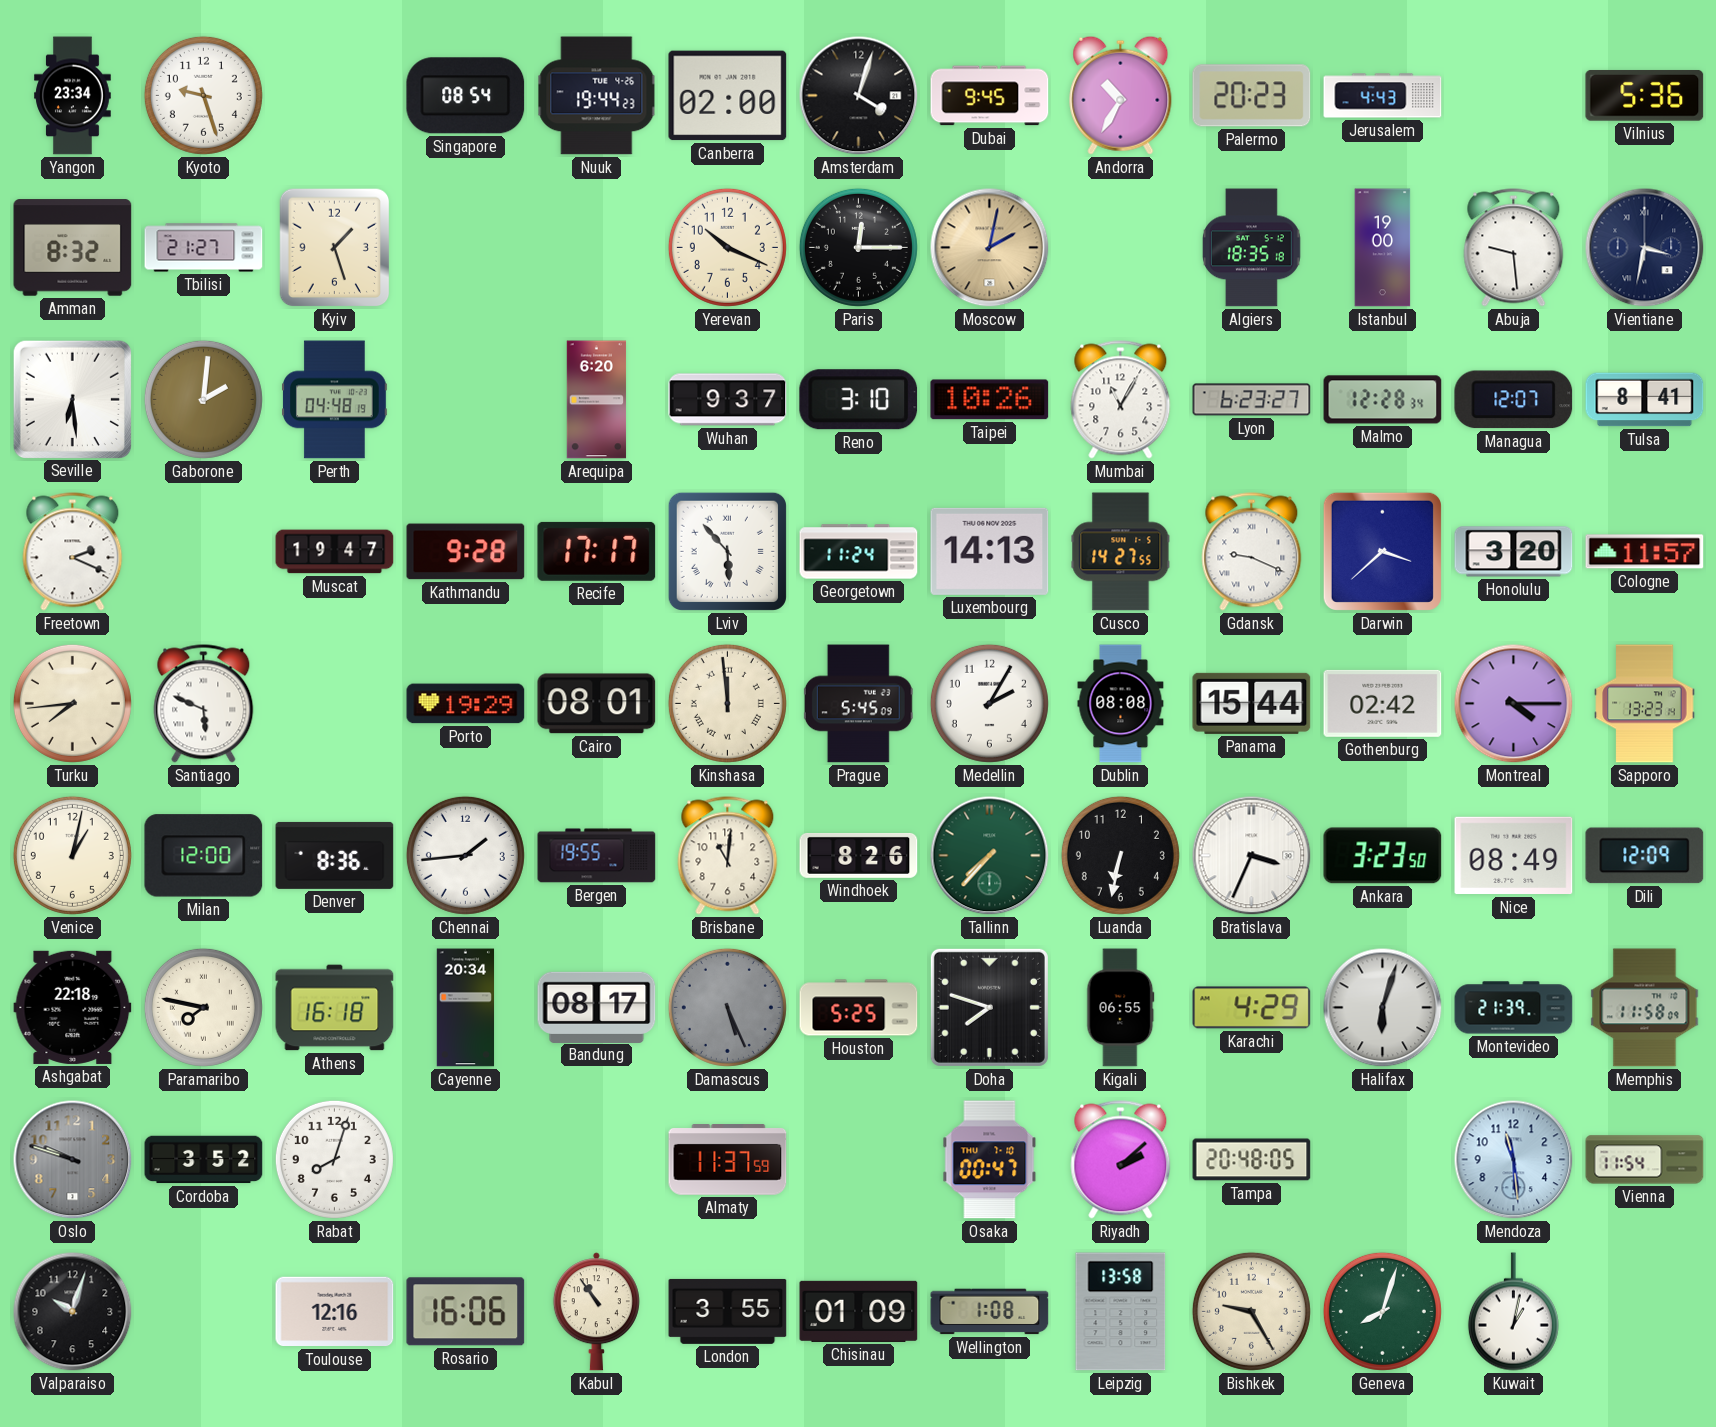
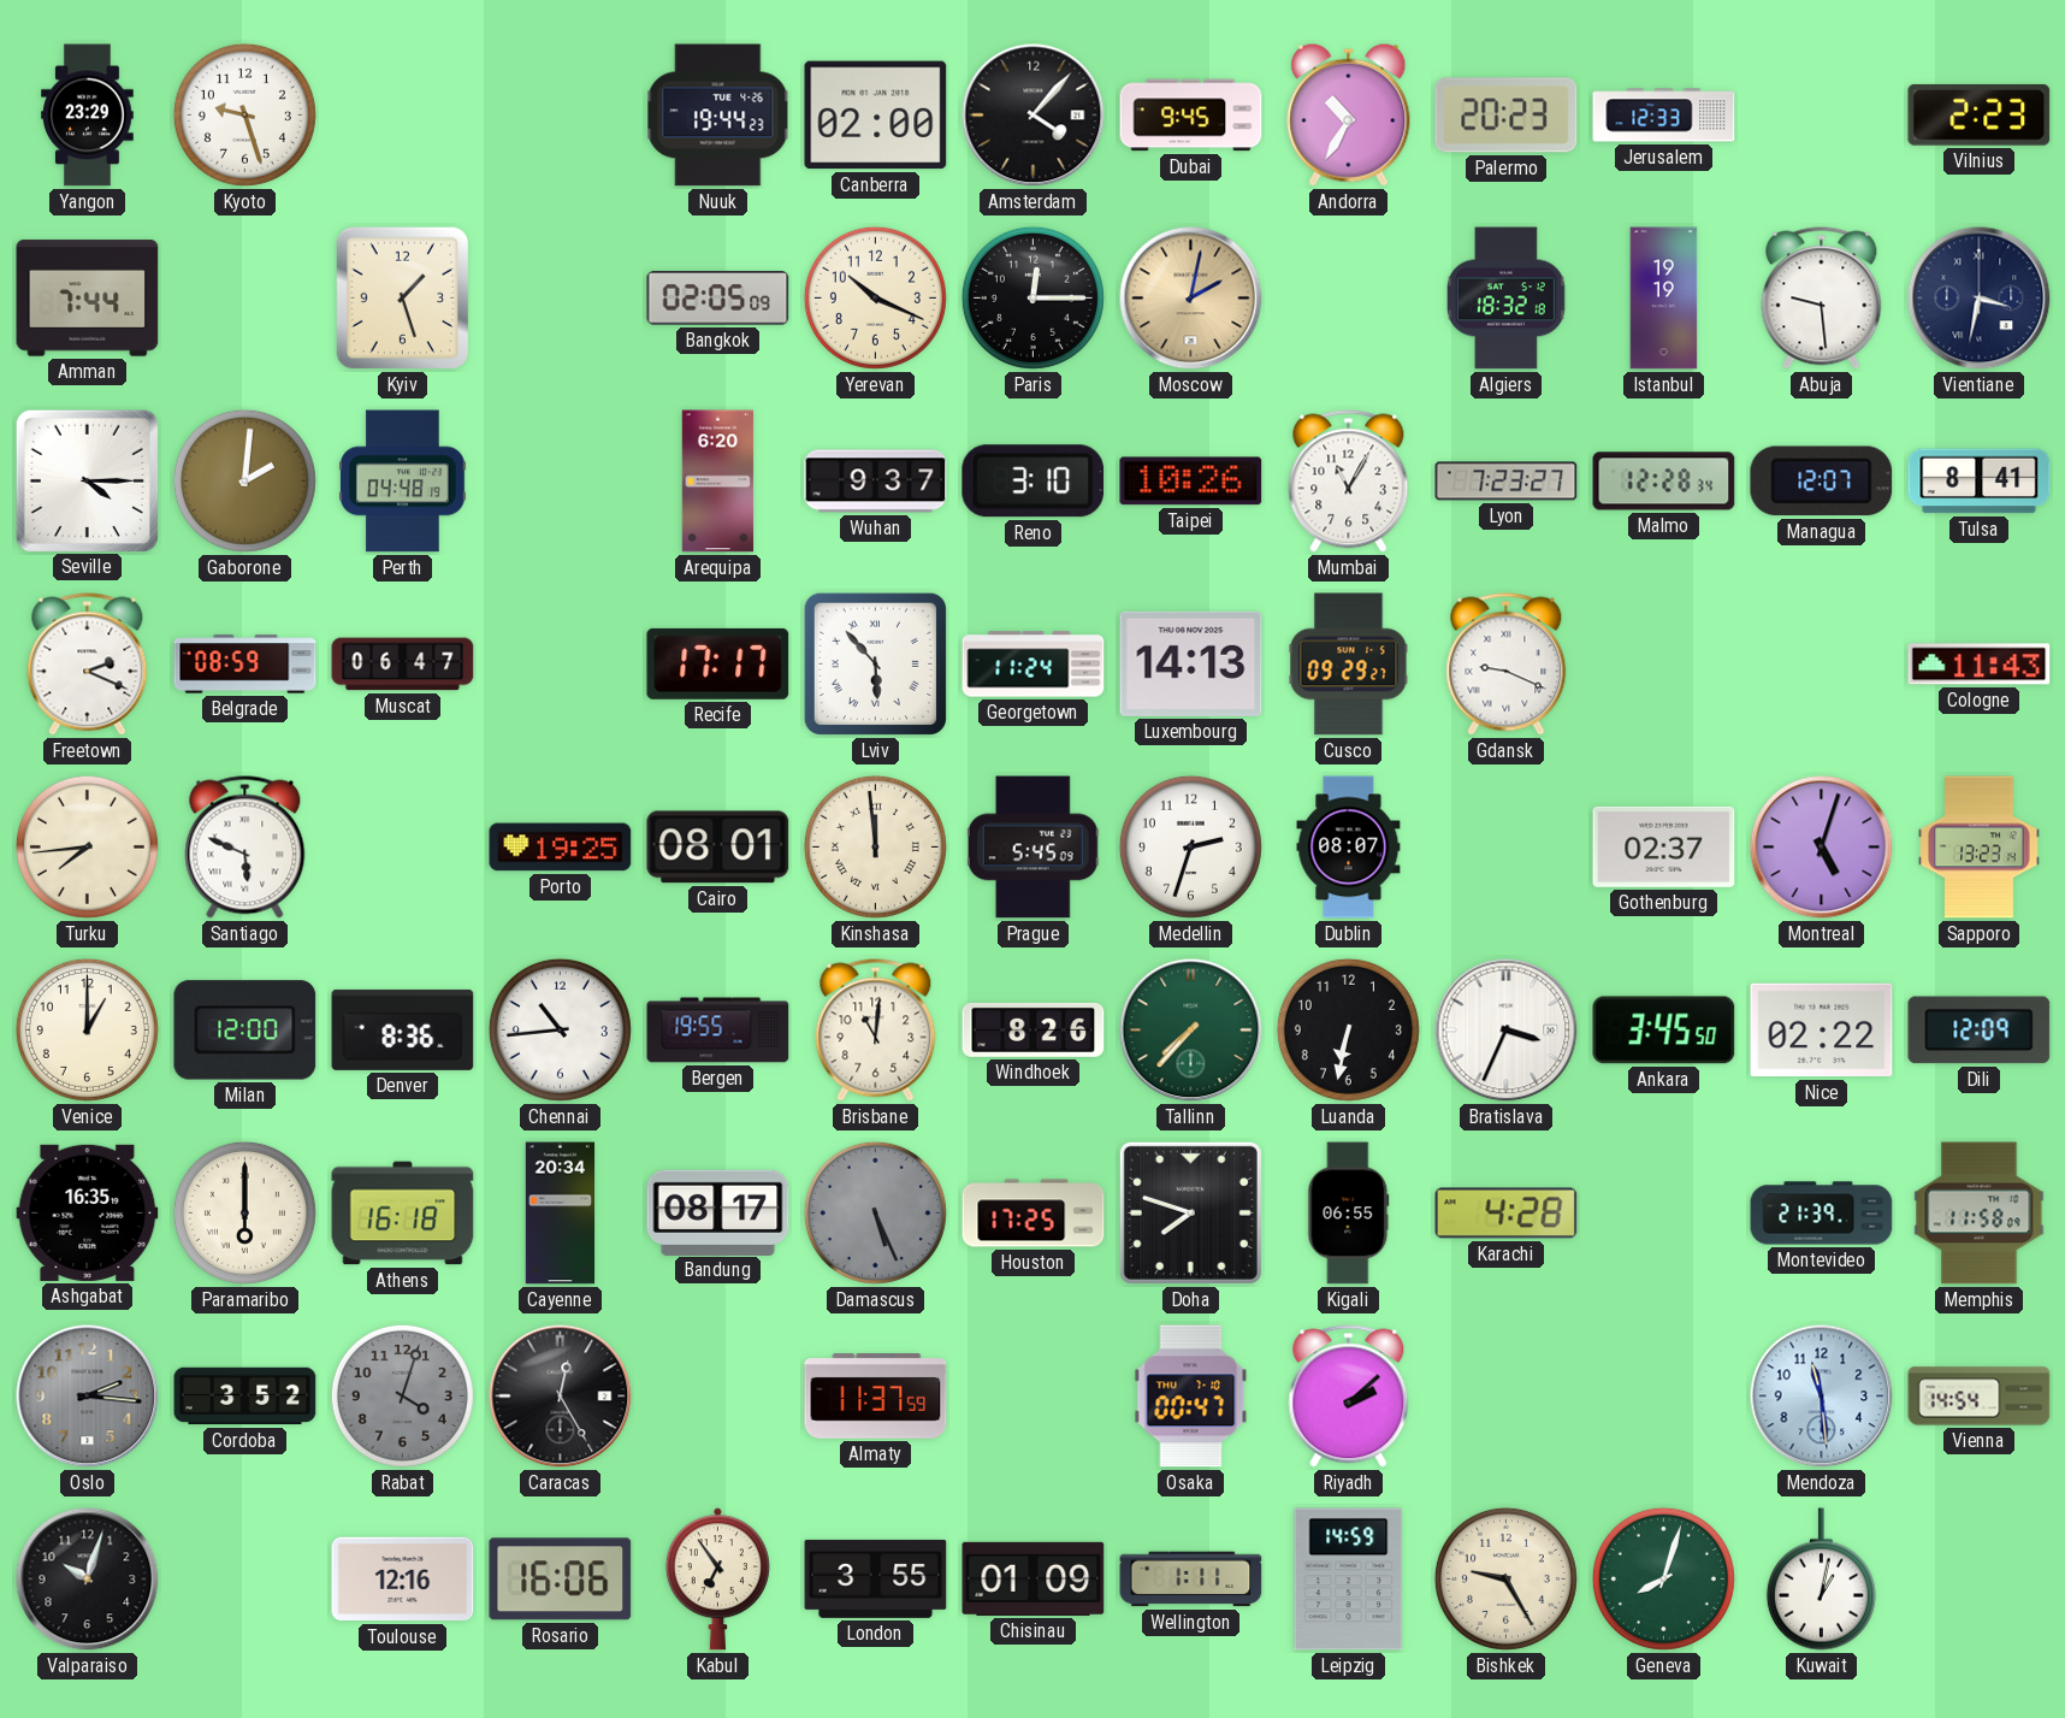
Yangon: 23:34 -> 23:29 (88, 116)
Singapore: 08:54 -> none (466, 96)
Amsterdam: 4:03 -> 4:07 (1034, 116)
Jerusalem: 4:43 -> 12:33 (1664, 116)
Vilnius: 5:36 -> 2:23 (1980, 114)
Amman: 8:32 -> 7:44 (88, 299)
Tbilisi: 21:27 -> none (204, 248)
Bangkok: none -> 02:05 (718, 299)
Algiers: 18:35 -> 18:32 (1507, 299)
Istanbul: 19:00 -> 19:19 (1664, 299)
Seville: 6:29 -> 4:15 (87, 480)
Lyon: 6:23 -> 7:23 (1507, 482)
Belgrade: none -> 08:59 (245, 665)
Muscat: 19:47 -> 06:47 (403, 665)
Kathmandu: 9:28 -> none (466, 552)
Cusco: 14:27 -> 09:29 (1349, 665)
Darwin: 3:38 -> none (1382, 551)
Honolulu: 3:20 -> none (1514, 552)
Cologne: 11:57 -> 11:43 (1980, 665)
Porto: 19:29 -> 19:25 (561, 848)
Medellin: 2:05 -> 2:33 (1190, 846)
Dublin: 08:08 -> 08:07 (1349, 848)
Panama: 15:44 -> none (1252, 703)
Gothenburg: 02:42 -> 02:37 (1664, 846)
Montreal: 4:15 -> 5:03 (1822, 848)
Venice: 1:02 -> 1:00 (87, 1029)
Chennai: 1:44 -> 10:44 (560, 1029)
Ankara: 3:23 -> 3:45 (1664, 1031)
Nice: 08:49 -> 02:22 (1822, 1031)
Ashgabat: 22:18 -> 16:35 (88, 1212)
Paramaribo: 7:47 -> 6:00 (244, 1212)
Houston: 5:25 -> 17:25 (1034, 1214)
Karachi: 4:29 -> 4:28 (1507, 1214)
Halifax: 6:03 -> none (1383, 1008)
Oslo: 9:48 -> 2:16 (88, 1397)
Rabat: 8:03 -> 4:03 (402, 1395)
Rabat dial: white -> grey (402, 1395)
Caracas: none -> 12:25 (561, 1397)
Tampa: 20:48 -> none (1252, 1160)
Vienna: 11:54 -> 14:54 (1980, 1397)
Kabul: 10:54 -> 6:54 (717, 1580)
Wellington: 1:08 -> 1:11 (1191, 1580)
Leipzig: 13:58 -> 14:59 (1349, 1580)
